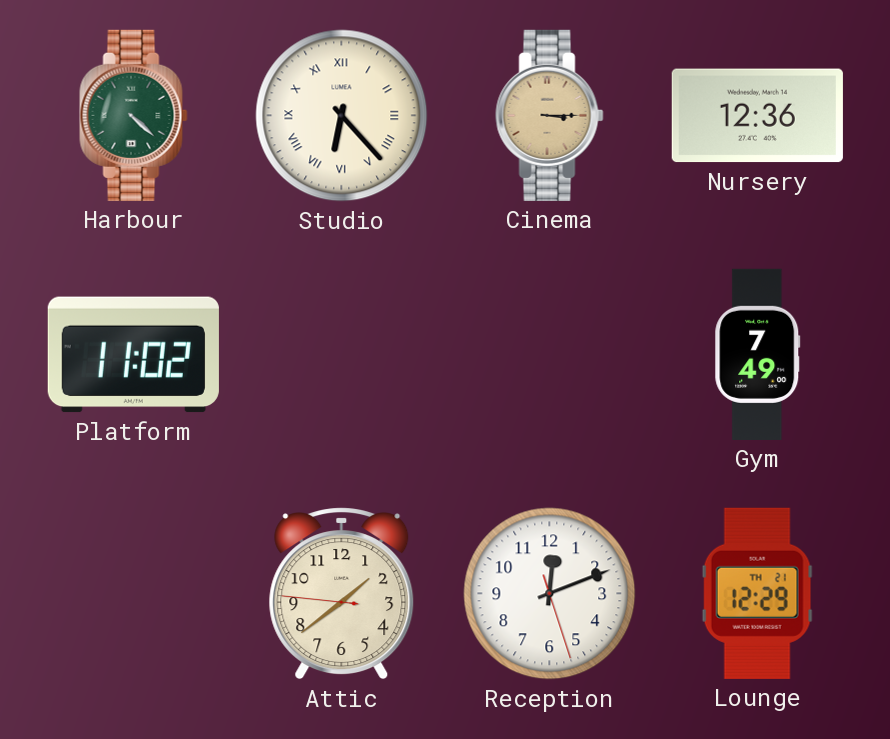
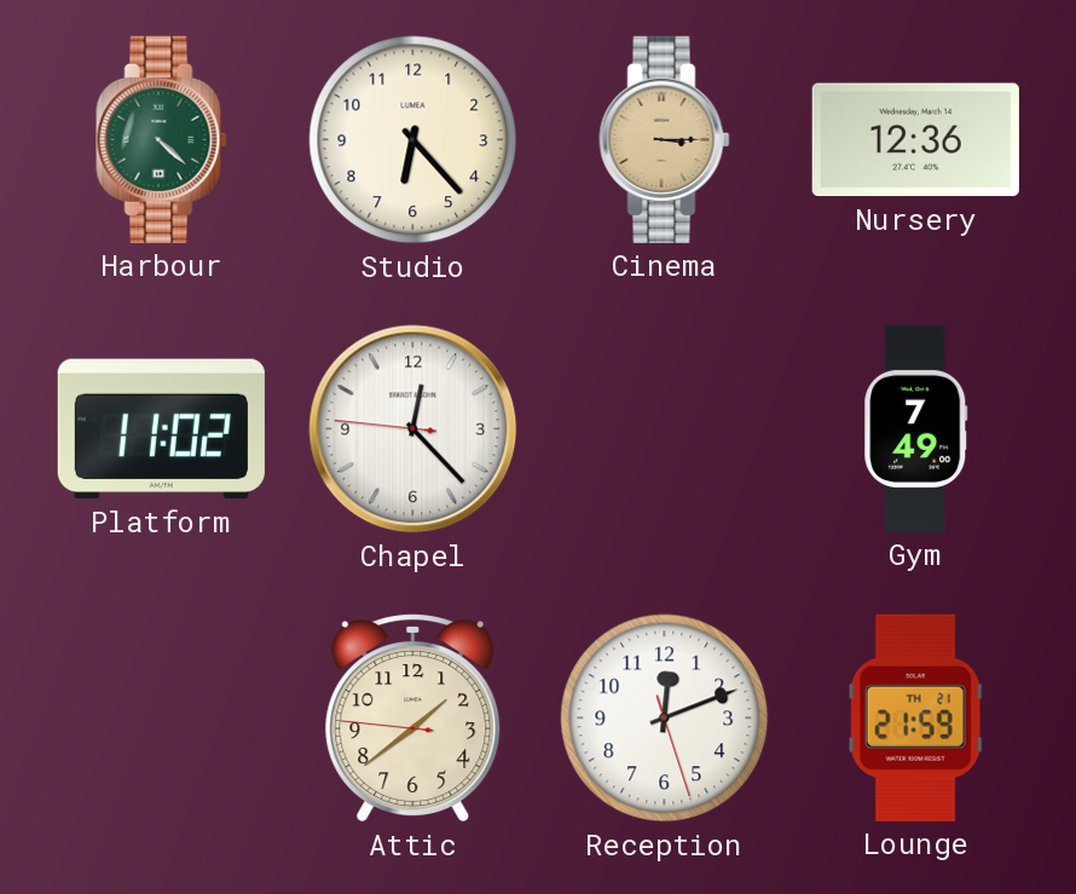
Studio numerals: Roman -> Arabic (413, 140)
Chapel: none -> 12:22 (413, 429)
Lounge: 12:29 -> 21:59 (915, 717)
